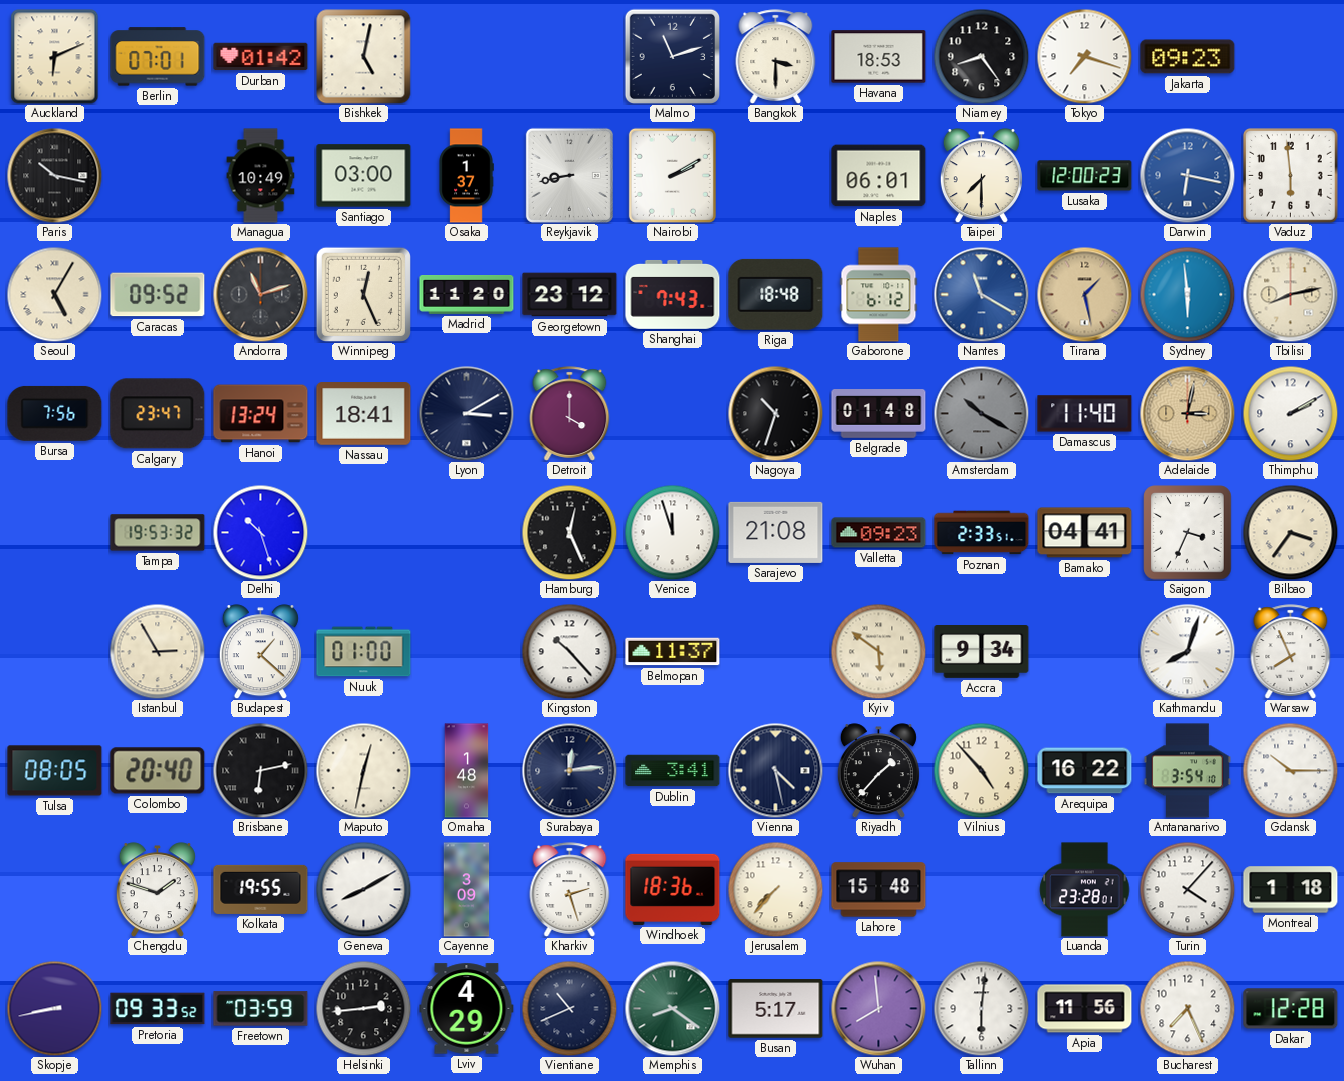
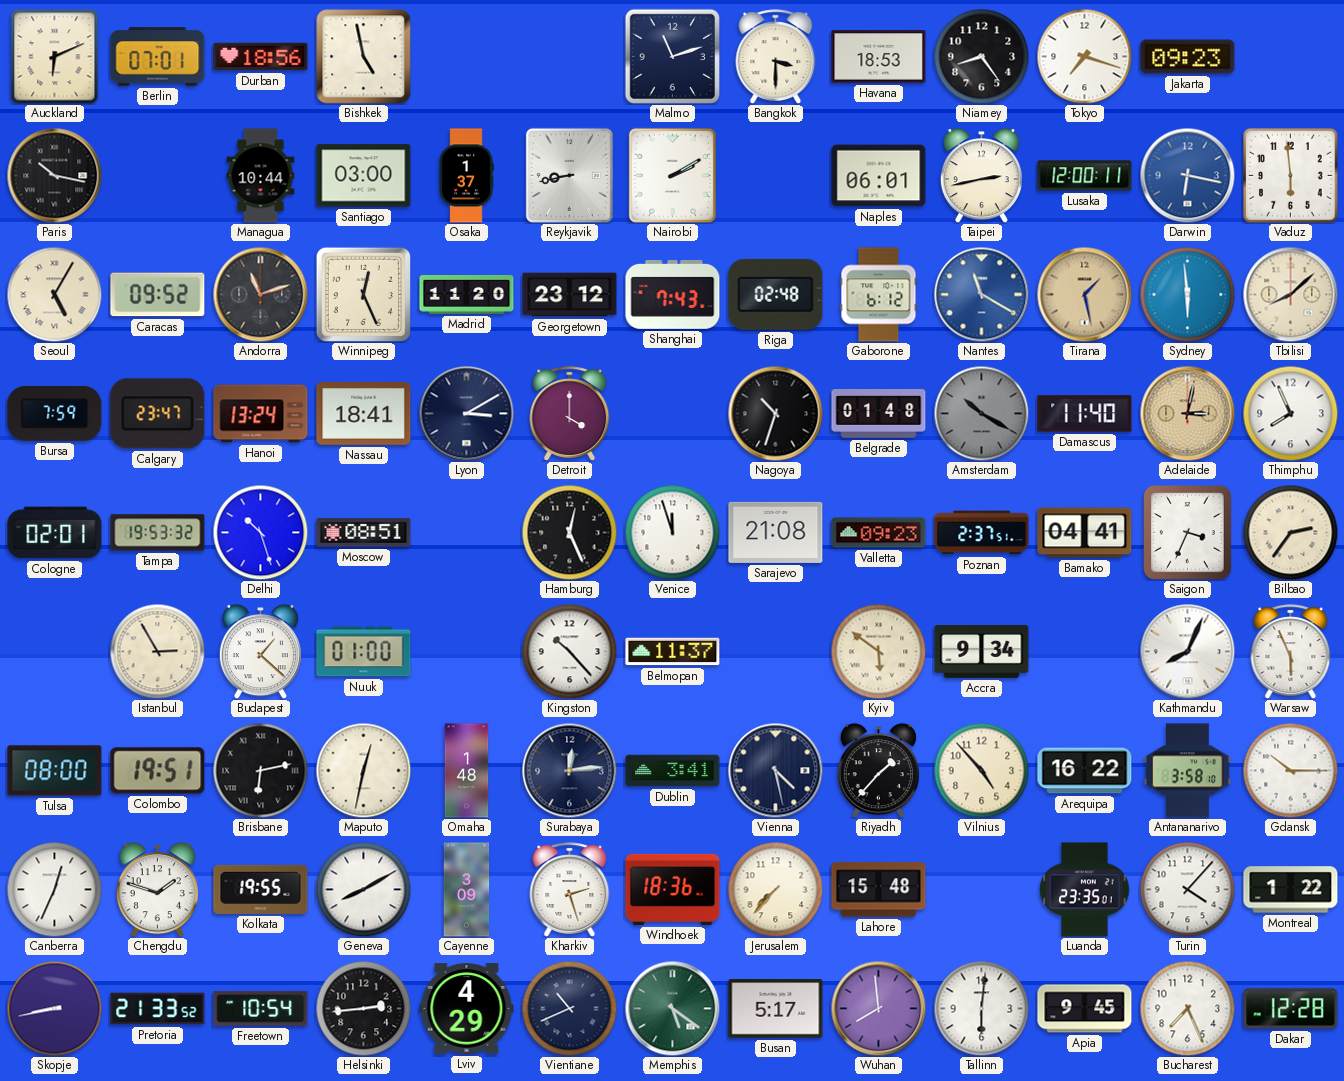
Durban: 01:42 -> 18:56 (261, 57)
Bishkek: 5:02 -> 4:58 (364, 57)
Managua: 10:49 -> 10:44 (261, 176)
Taipei: 7:30 -> 2:43 (981, 176)
Lusaka: 12:00:23 -> 12:00:11 (1085, 176)
Riga: 18:48 -> 02:48 (776, 294)
Tbilisi: 8:13 -> 8:08 (1290, 294)
Bursa: 7:56 -> 7:59 (55, 413)
Thimphu: 2:10 -> 7:56 (1290, 413)
Cologne: none -> 02:01 (55, 533)
Moscow: none -> 08:51 (364, 533)
Poznan: 2:33 -> 2:37 (982, 533)
Bilbao: 3:36 -> 2:36 (1290, 532)
Kathmandu: 8:03 -> 8:04 (1187, 651)
Warsaw: 7:56 -> 5:56 (1291, 652)
Tulsa: 08:05 -> 08:00 (55, 771)
Colombo: 20:40 -> 19:51 (158, 771)
Antananarivo: 3:54 -> 3:58 (1187, 771)
Canberra: none -> 12:34 (54, 889)
Luanda: 23:28 -> 23:35 (1085, 890)
Montreal: 1:18 -> 1:22 (1291, 890)
Pretoria: 09:33 -> 21:33 (158, 1009)
Freetown: 03:59 -> 10:54 (261, 1009)
Memphis: 8:21 -> 5:21 (672, 1008)
Apia: 11:56 -> 9:45 (1085, 1009)
